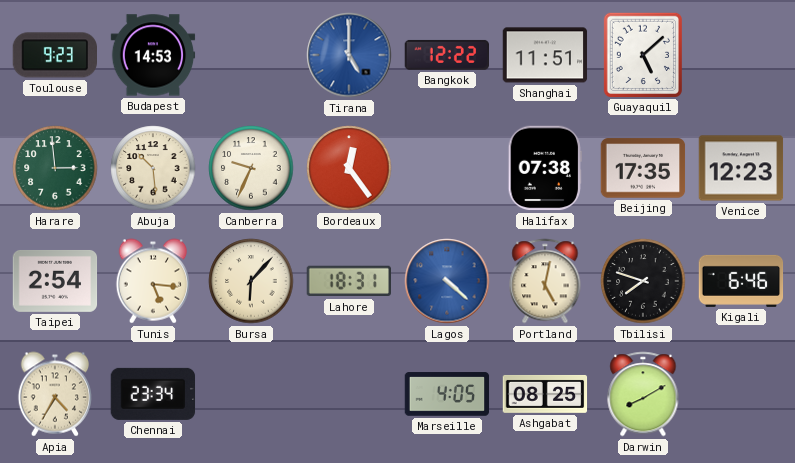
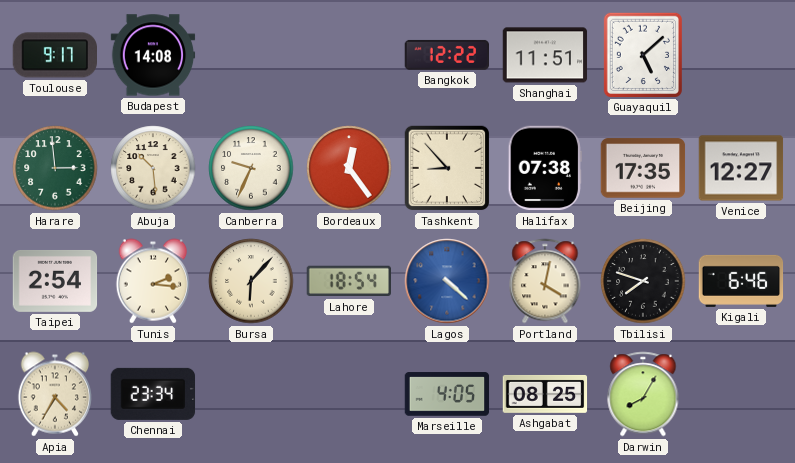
Toulouse: 9:23 -> 9:17 (55, 55)
Budapest: 14:53 -> 14:08 (153, 55)
Tirana: 5:00 -> none (349, 55)
Tashkent: none -> 8:53 (447, 168)
Venice: 12:23 -> 12:27 (741, 168)
Tunis: 5:16 -> 2:16 (153, 281)
Lahore: 18:31 -> 18:54 (348, 281)
Portland: 5:02 -> 4:02 (545, 281)
Darwin: 8:10 -> 8:05 (643, 394)
